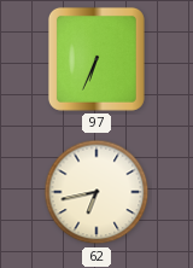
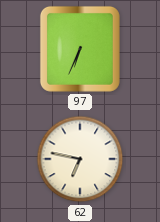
62: 6:43 -> 6:47 (80, 159)
